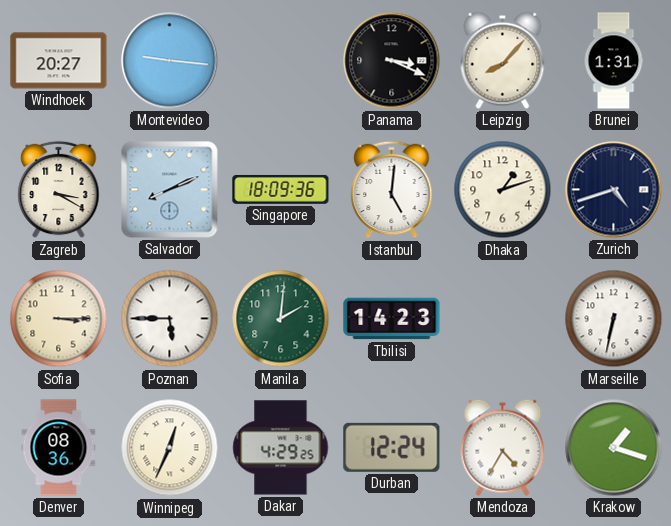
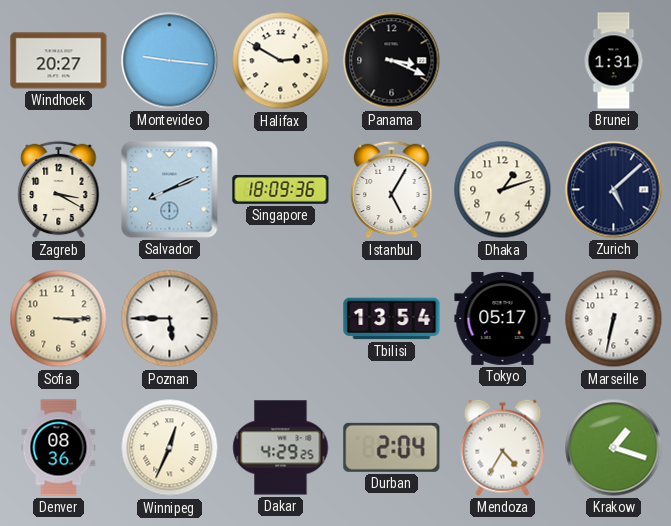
Halifax: none -> 2:50 (281, 61)
Leipzig: 8:07 -> none (503, 60)
Istanbul: 5:01 -> 5:05 (392, 190)
Zurich: 4:42 -> 5:08 (614, 190)
Manila: 2:01 -> none (281, 319)
Tbilisi: 14:23 -> 13:54 (392, 319)
Tokyo: none -> 05:17 (503, 318)
Durban: 12:24 -> 2:04 (392, 447)
